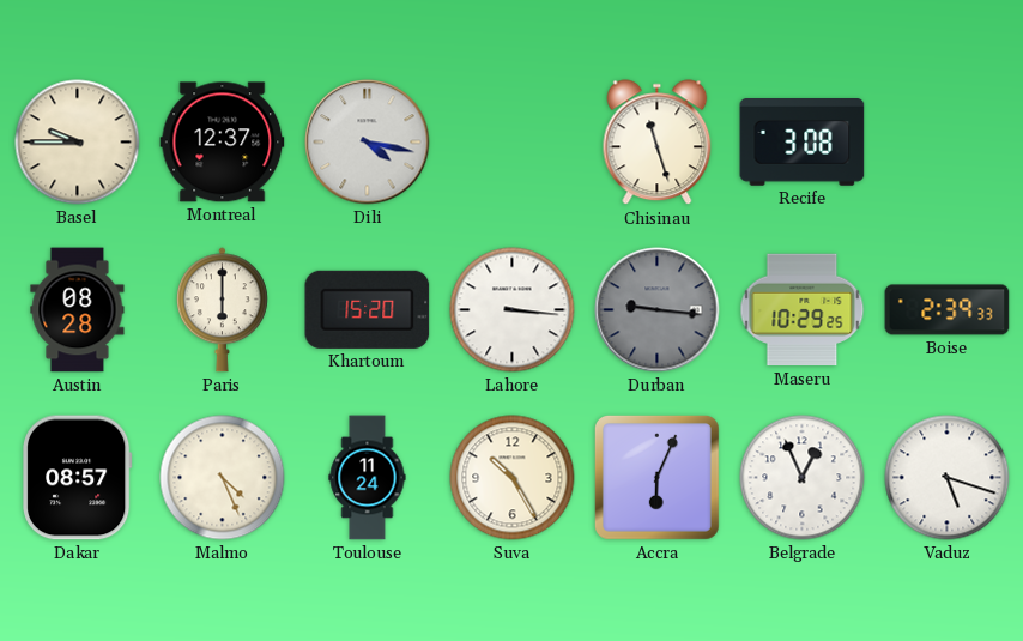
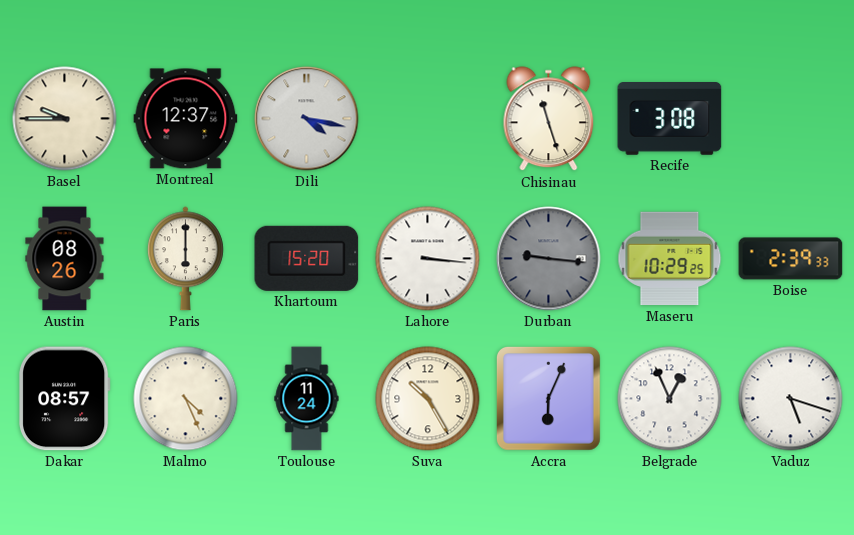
Austin: 08:28 -> 08:26 (65, 259)
